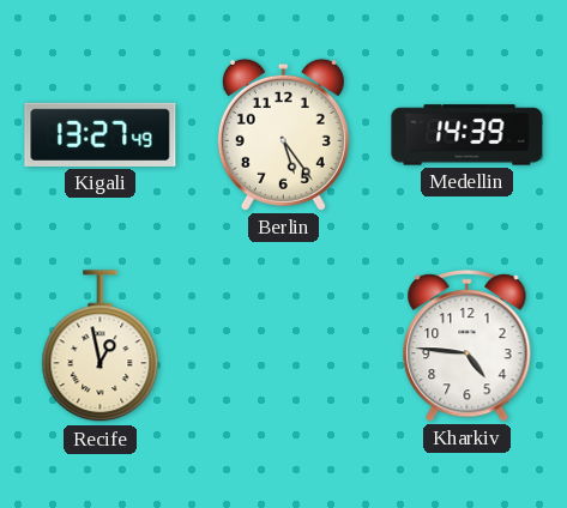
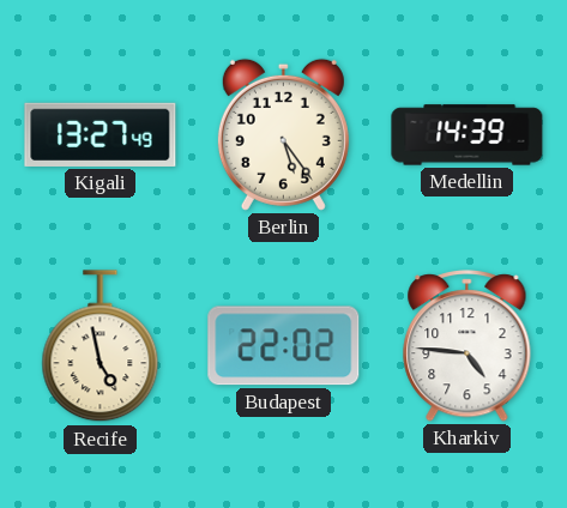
Recife: 12:58 -> 4:58 (101, 346)
Budapest: none -> 22:02 (284, 346)
